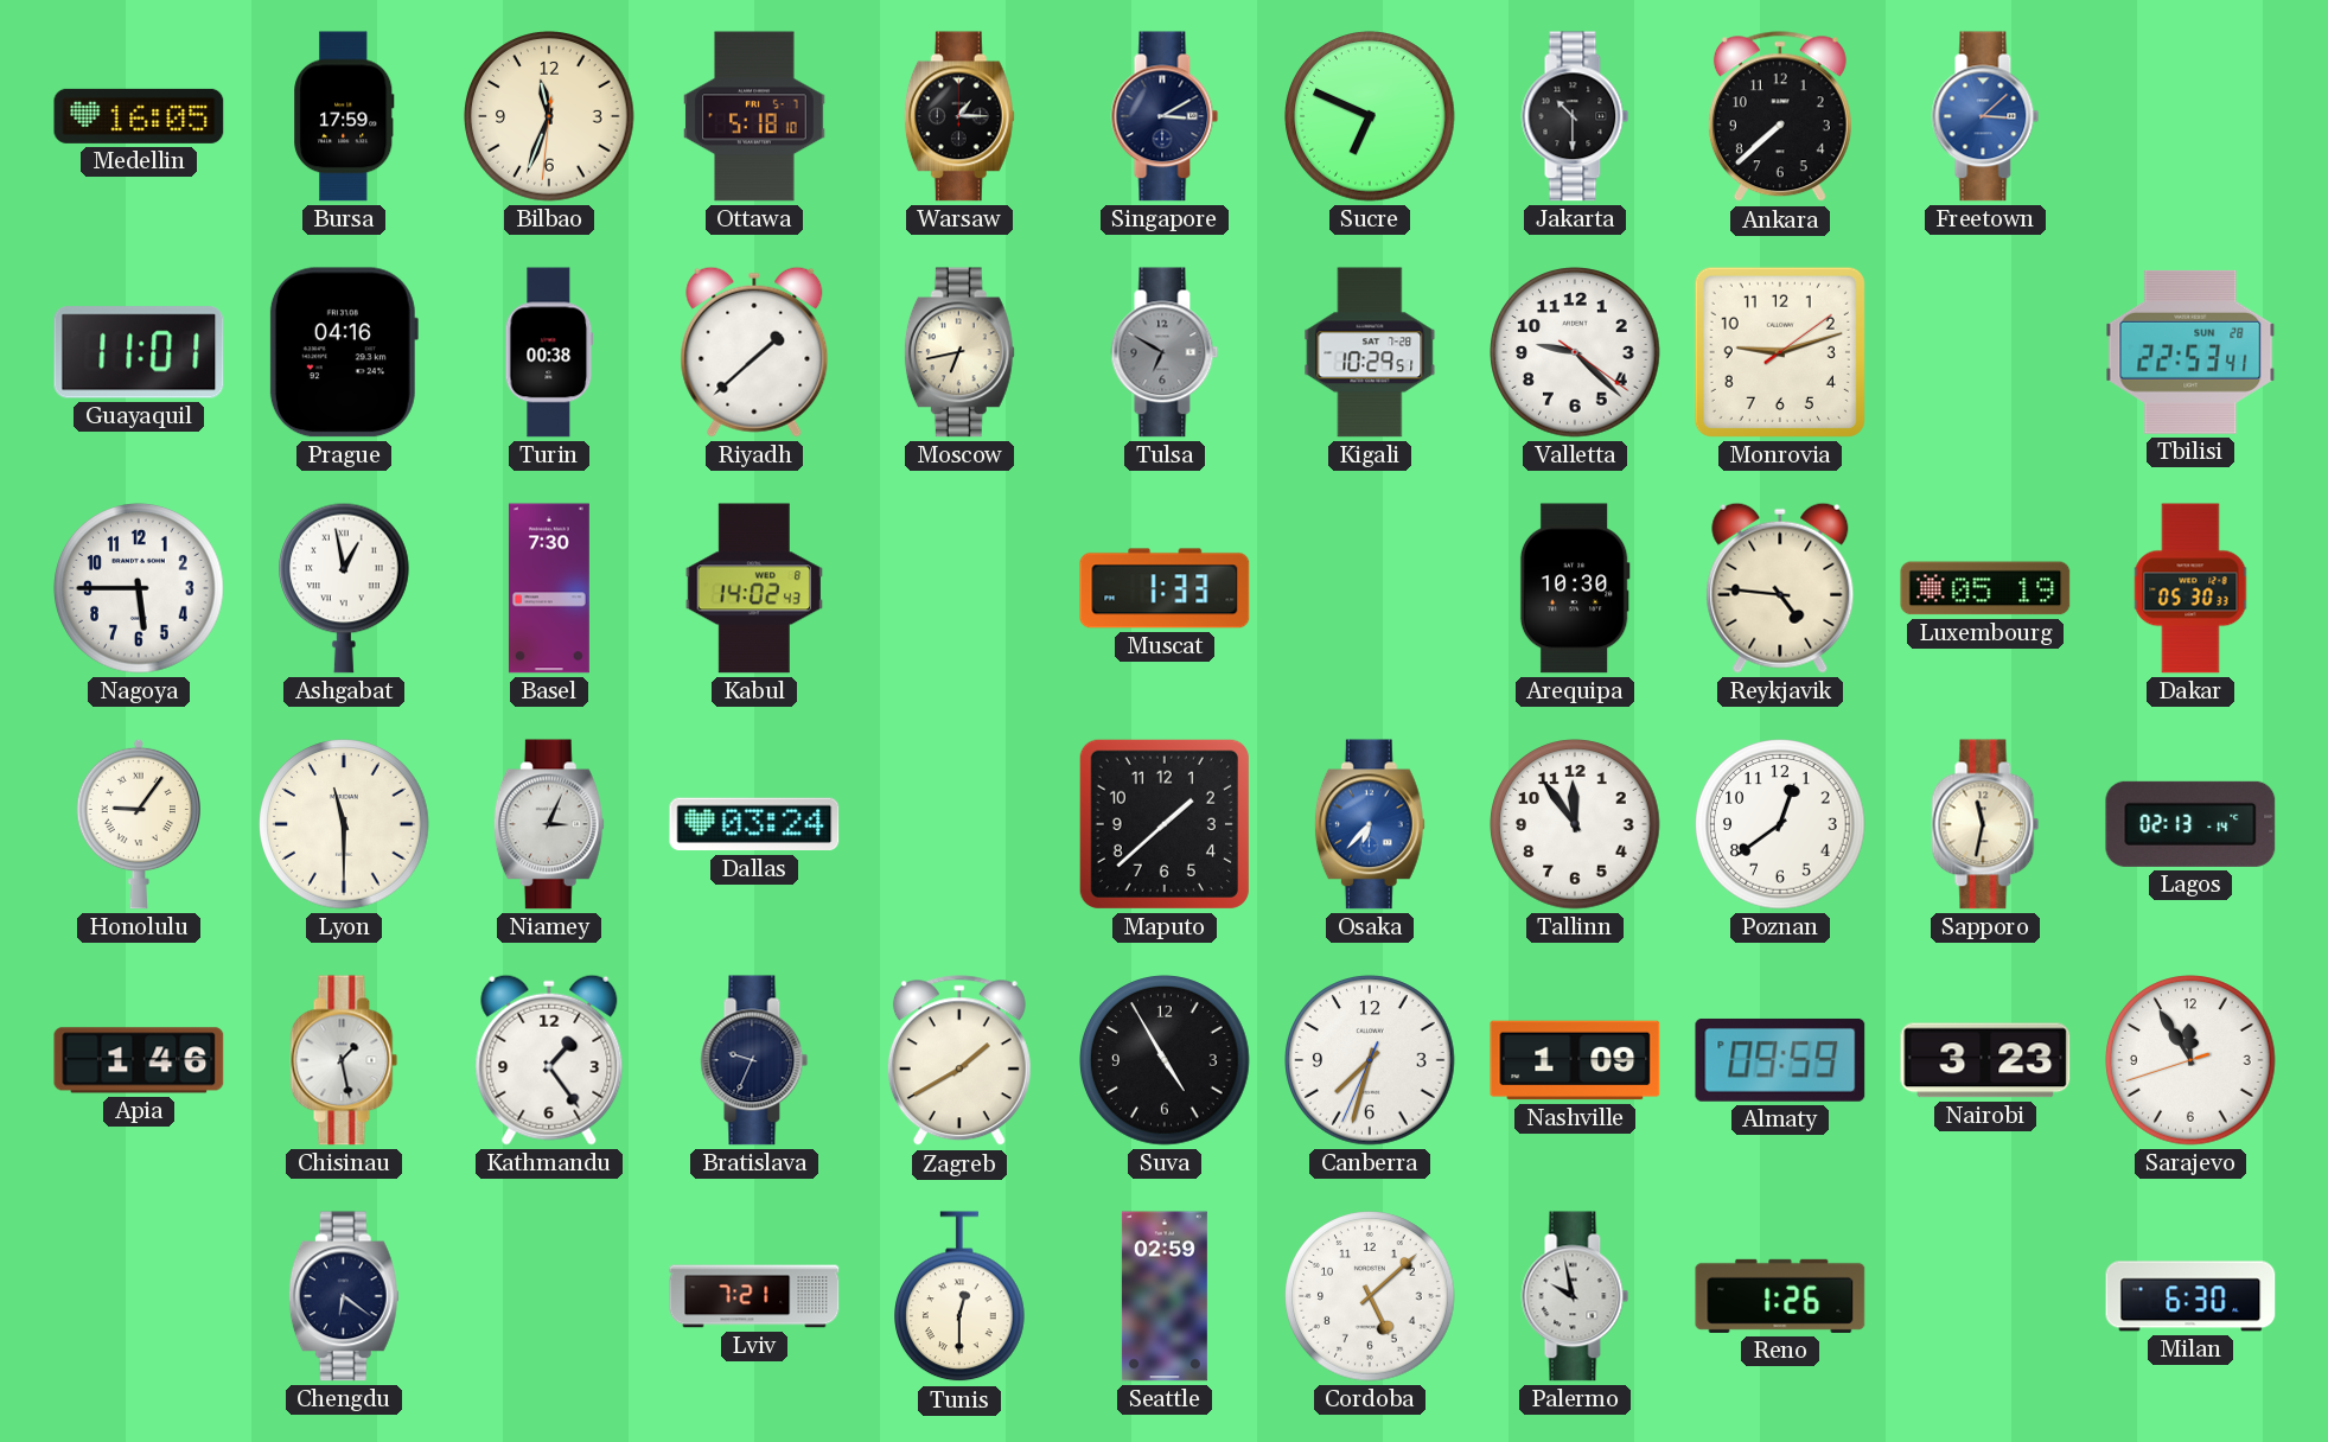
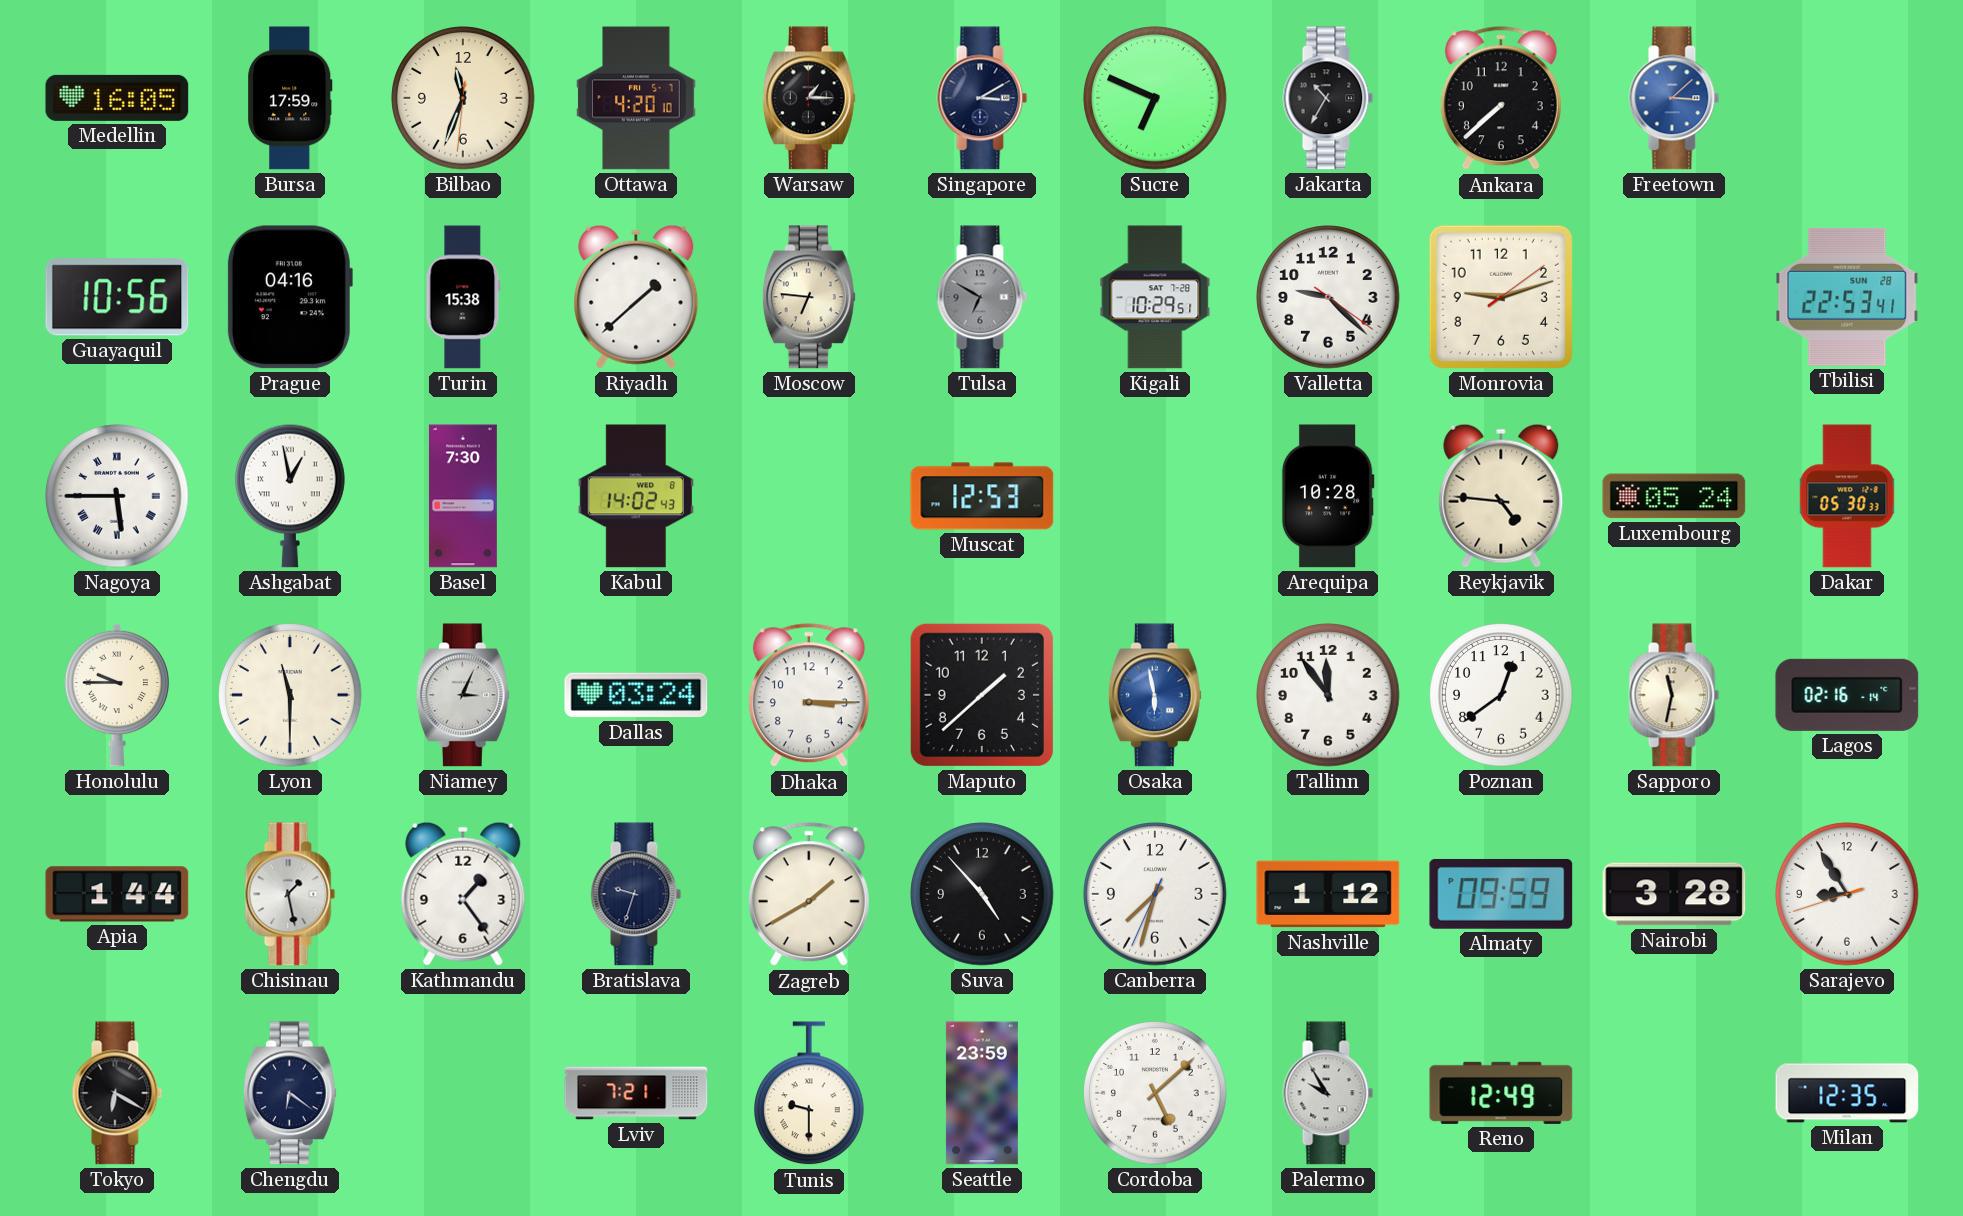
Ottawa: 5:18 -> 4:20 (636, 98)
Jakarta: 10:30 -> 10:35 (1328, 98)
Guayaquil: 11:01 -> 10:56 (117, 297)
Turin: 00:38 -> 15:38 (463, 297)
Moscow: 6:43 -> 6:46 (809, 297)
Nagoya numerals: Arabic -> Roman (117, 496)
Muscat: 1:33 -> 12:53 (982, 496)
Arequipa: 10:30 -> 10:28 (1328, 496)
Luxembourg: 05:19 -> 05:24 (1674, 496)
Honolulu: 9:06 -> 9:45 (116, 695)
Dhaka: none -> 3:15 (809, 696)
Osaka: 6:37 -> 5:58 (1155, 695)
Lagos: 02:13 -> 02:16 (1847, 695)
Apia: 1:46 -> 1:44 (117, 894)
Bratislava: 9:34 -> 9:33 (636, 894)
Suva: 4:55 -> 4:53 (982, 894)
Nashville: 1:09 -> 1:12 (1328, 894)
Nairobi: 3:23 -> 3:28 (1674, 894)
Sarajevo: 11:54 -> 8:54 (1847, 894)
Tokyo: none -> 6:20 (117, 1093)
Tunis: 12:30 -> 9:30 (810, 1094)
Seattle: 02:59 -> 23:59 (982, 1093)
Palermo: 9:58 -> 9:55 (1328, 1093)
Reno: 1:26 -> 12:49 (1501, 1093)
Milan: 6:30 -> 12:35 (1847, 1093)
